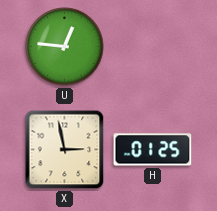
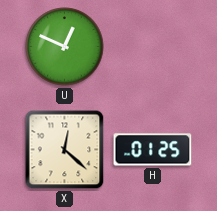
U: 12:46 -> 12:49 (65, 47)
X: 2:58 -> 12:22 (65, 150)
